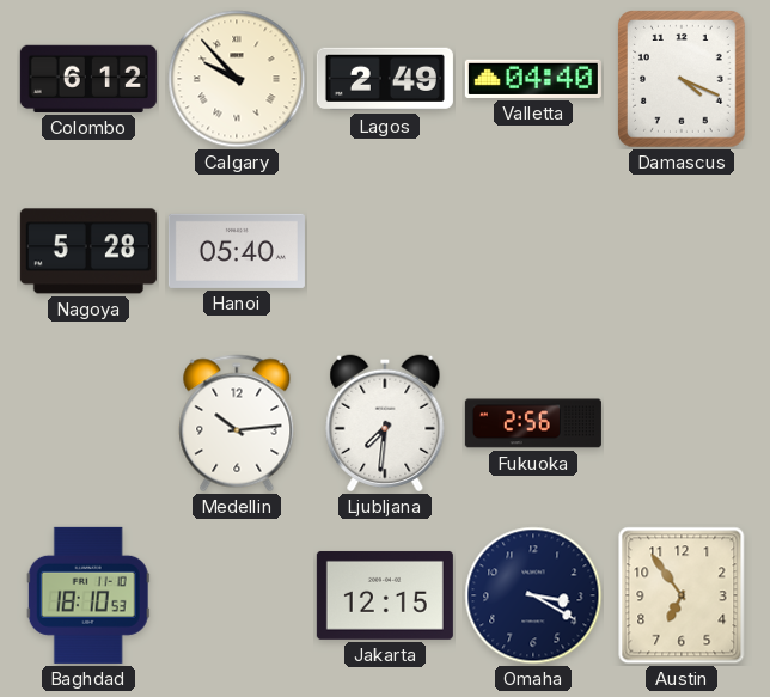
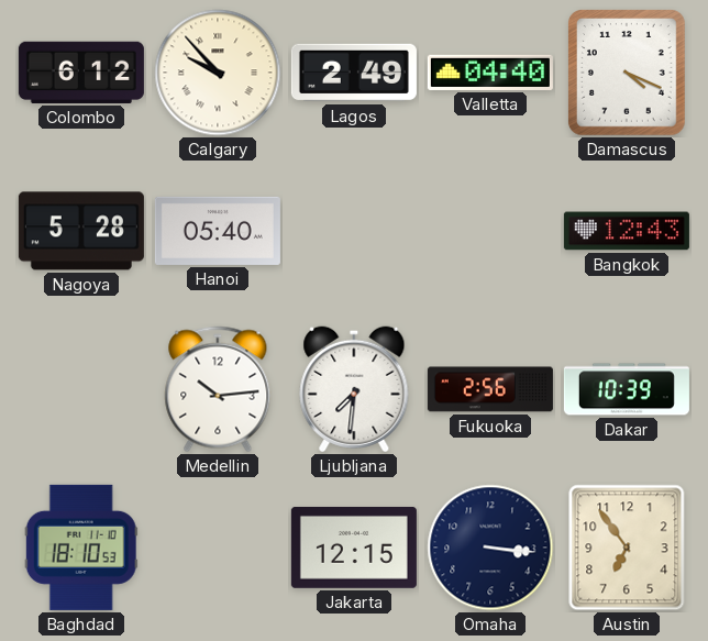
Bangkok: none -> 12:43 (627, 231)
Dakar: none -> 10:39 (627, 389)
Omaha: 3:20 -> 3:16 (490, 548)
